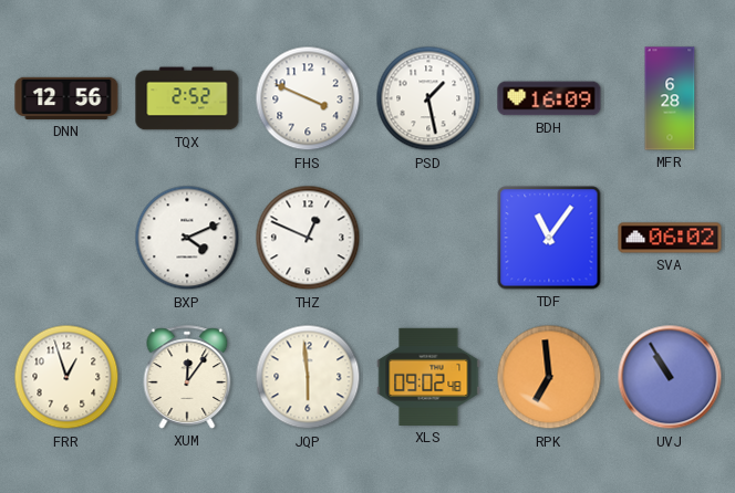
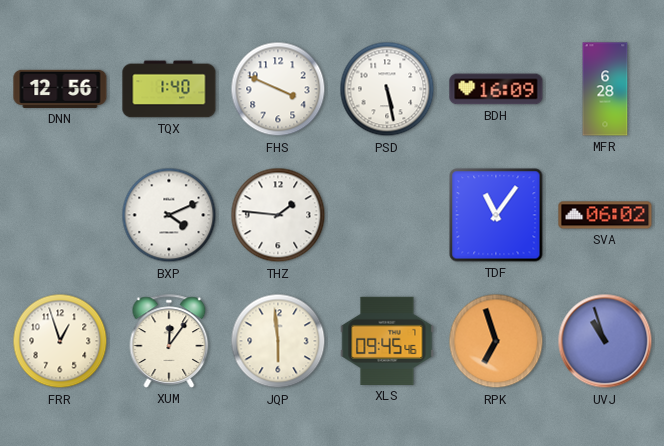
TQX: 2:52 -> 1:40 (169, 89)
PSD: 1:28 -> 5:28 (387, 89)
THZ: 12:49 -> 1:46 (278, 215)
XLS: 09:02 -> 09:45 (387, 341)
RPK: 6:59 -> 6:57 (496, 341)
UVJ: 10:55 -> 10:57 (605, 341)
